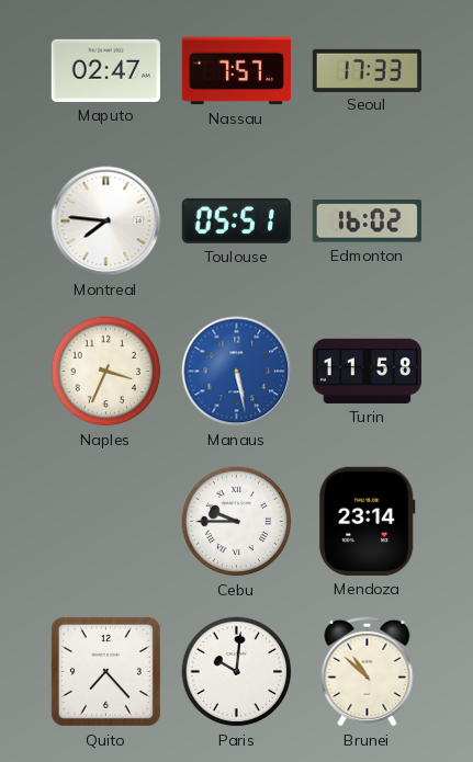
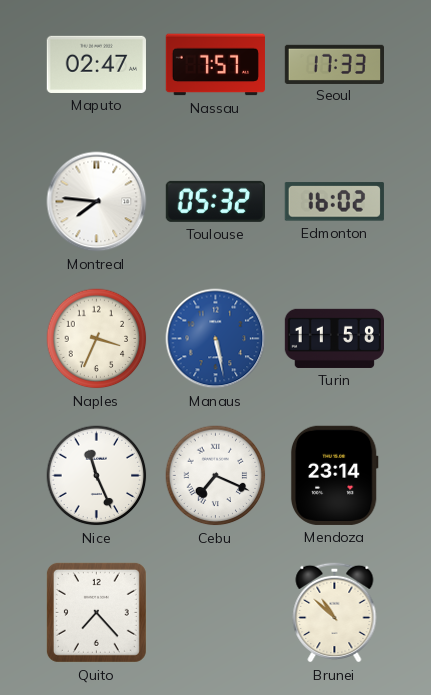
Toulouse: 05:51 -> 05:32 (215, 201)
Nice: none -> 11:26 (97, 476)
Cebu: 9:45 -> 7:19 (216, 476)
Paris: 10:01 -> none (237, 672)
